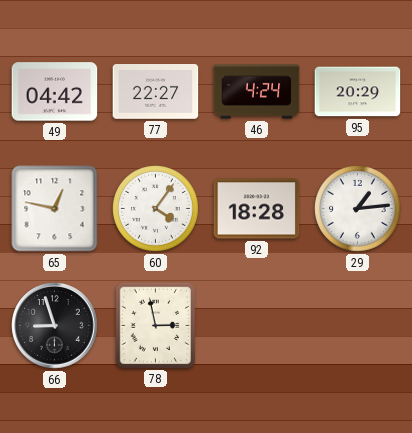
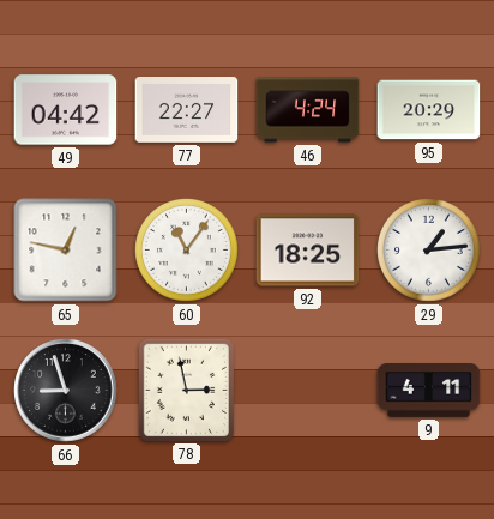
60: 4:06 -> 11:06 (187, 251)
92: 18:28 -> 18:25 (308, 251)
9: none -> 4:11 (429, 390)
